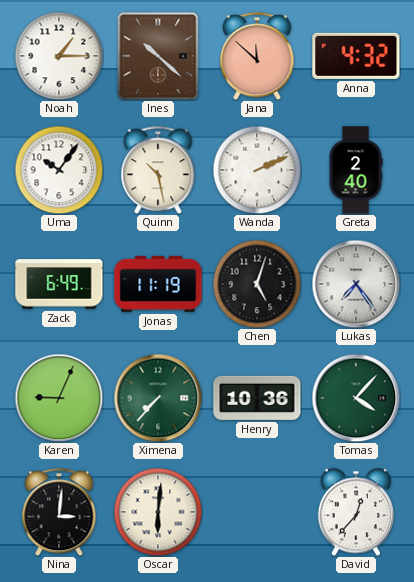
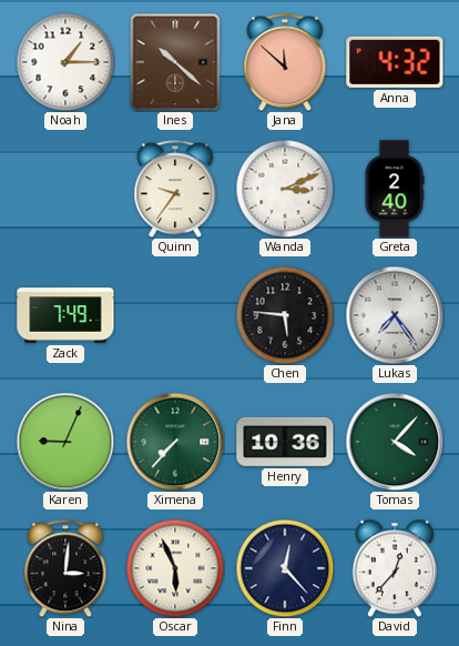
Uma: 10:06 -> none (59, 170)
Quinn: 10:28 -> 9:36 (175, 189)
Wanda: 2:11 -> 3:11 (285, 189)
Zack: 6:49 -> 7:49 (65, 315)
Jonas: 11:19 -> none (158, 284)
Chen: 5:03 -> 5:46 (285, 315)
Oscar: 6:01 -> 5:56 (175, 568)
Finn: none -> 12:23 (285, 568)
